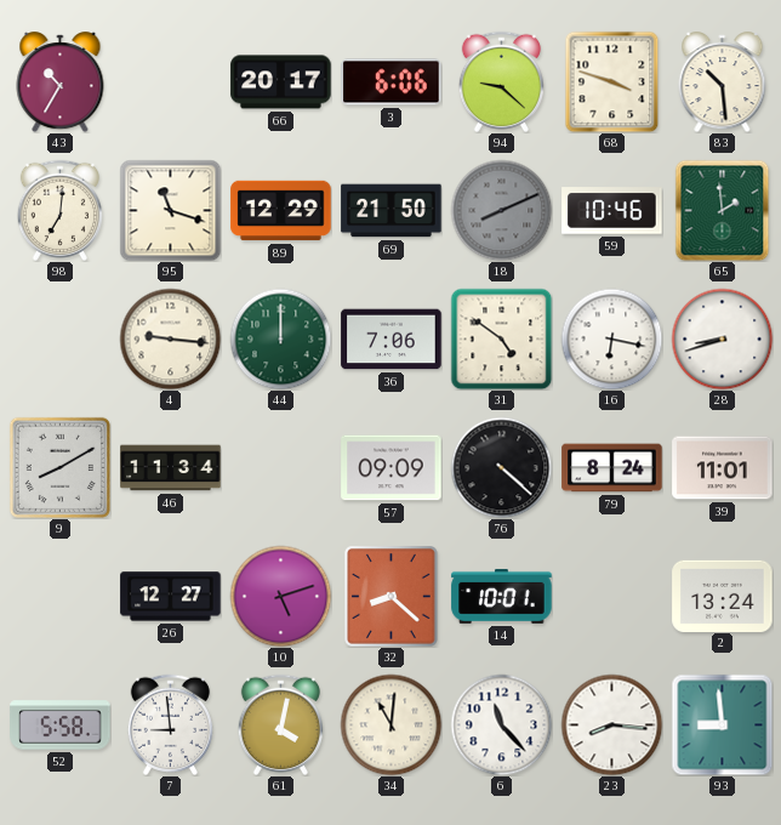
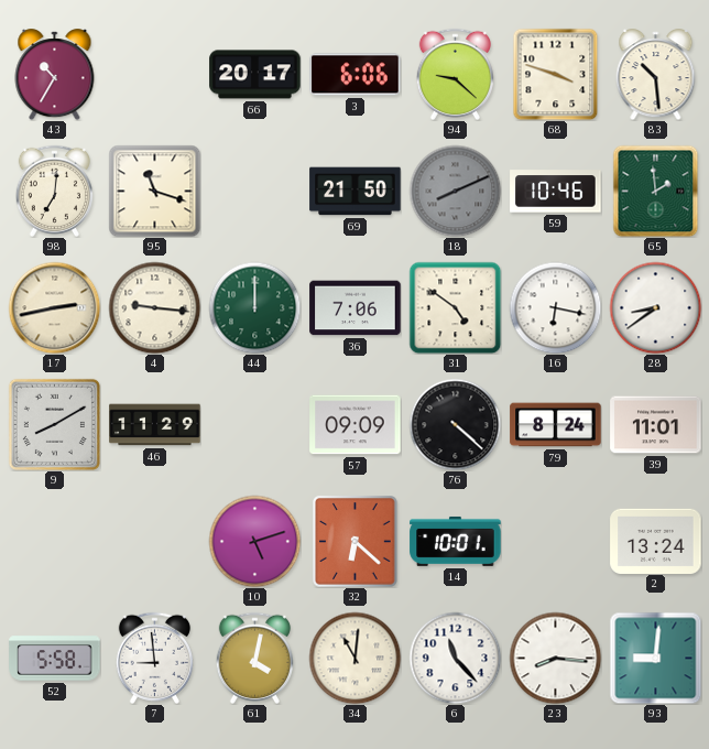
89: 12:29 -> none (281, 211)
17: none -> 2:43 (54, 307)
28: 8:42 -> 8:39 (655, 307)
46: 11:34 -> 11:29 (155, 425)
26: 12:27 -> none (171, 597)
32: 8:22 -> 6:22 (356, 542)
93: 8:59 -> 9:01 (655, 658)
